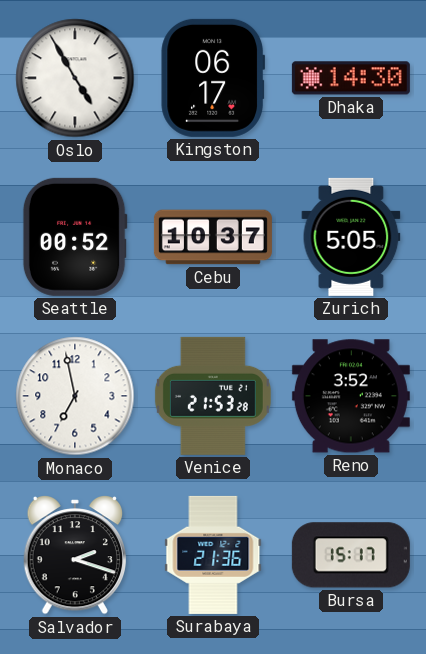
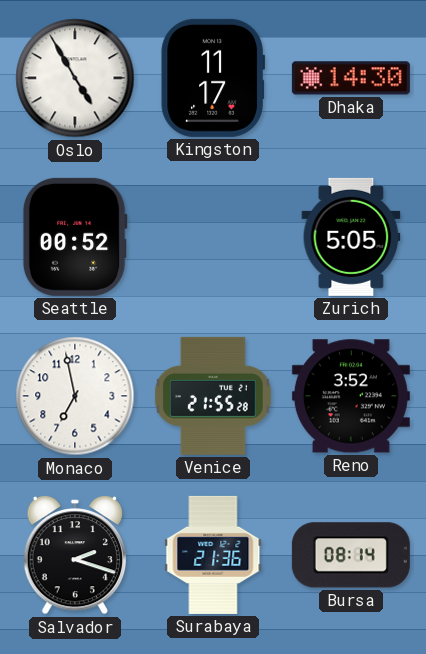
Kingston: 06:17 -> 11:17 (213, 78)
Cebu: 10:37 -> none (213, 237)
Venice: 21:53 -> 21:55 (213, 396)
Bursa: 15:17 -> 08:14 (351, 555)
